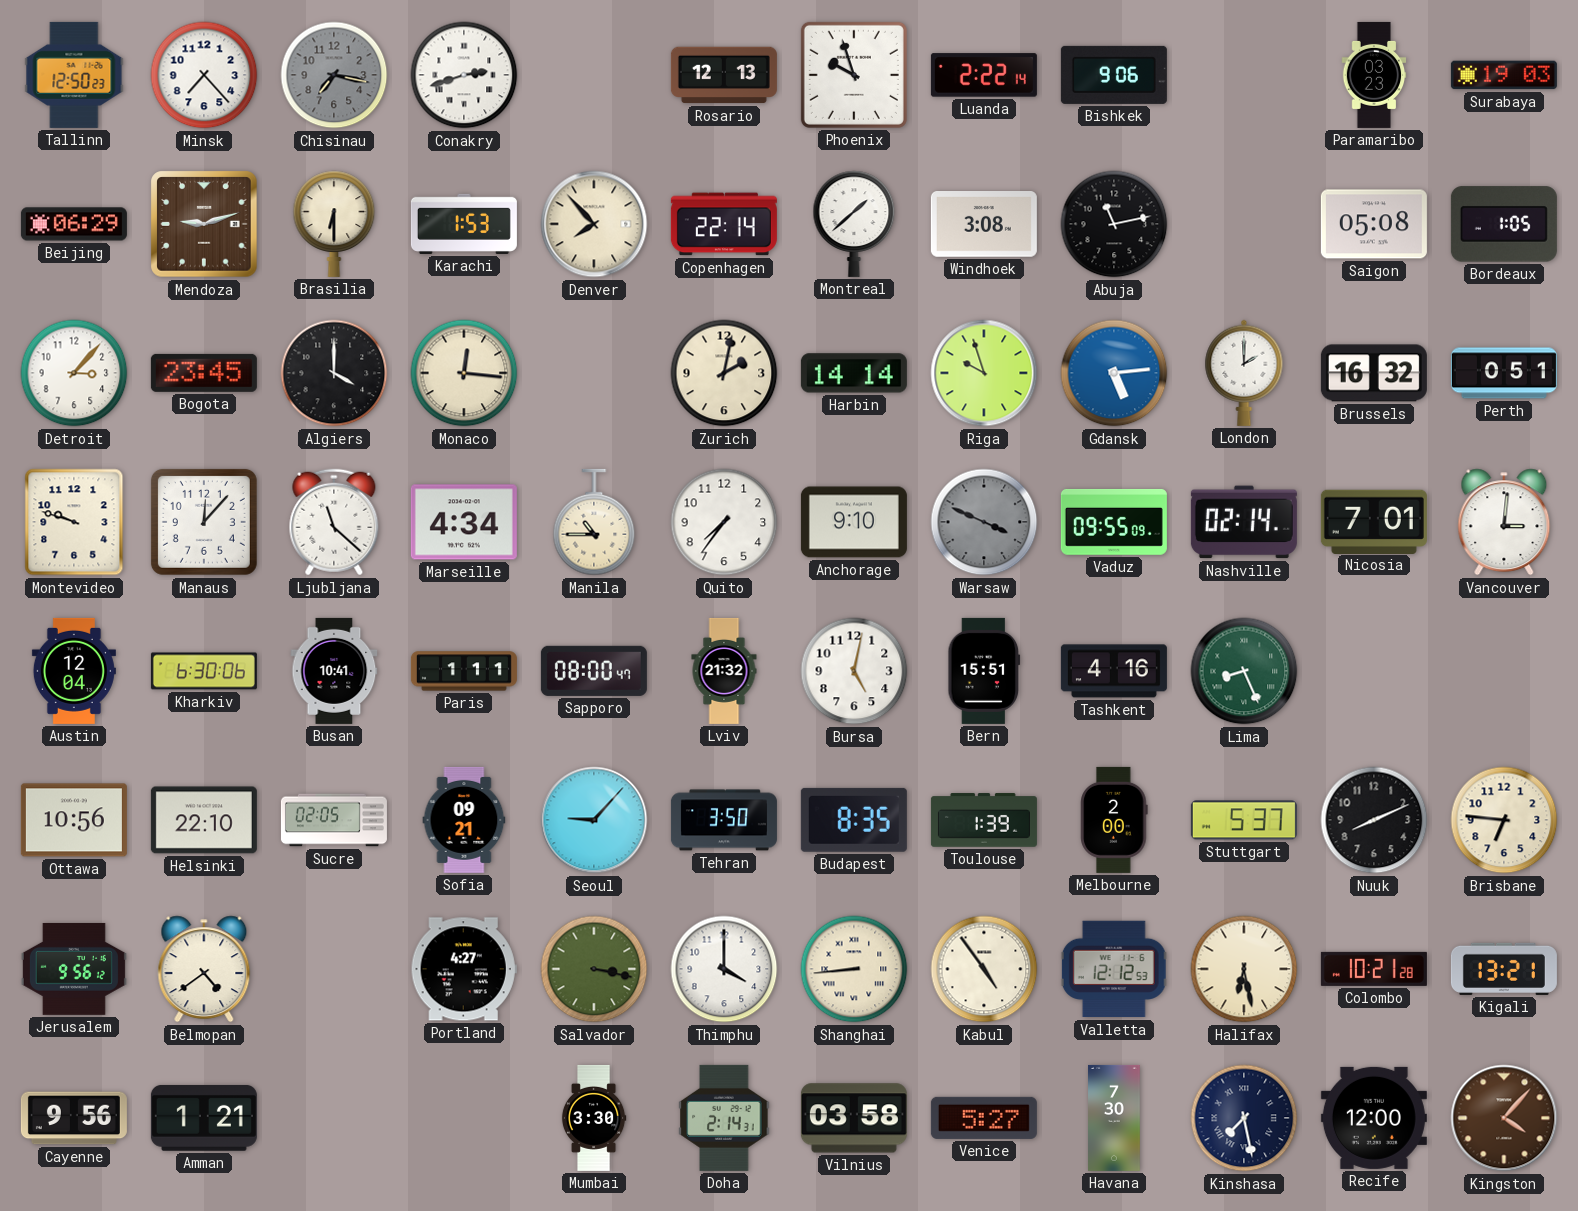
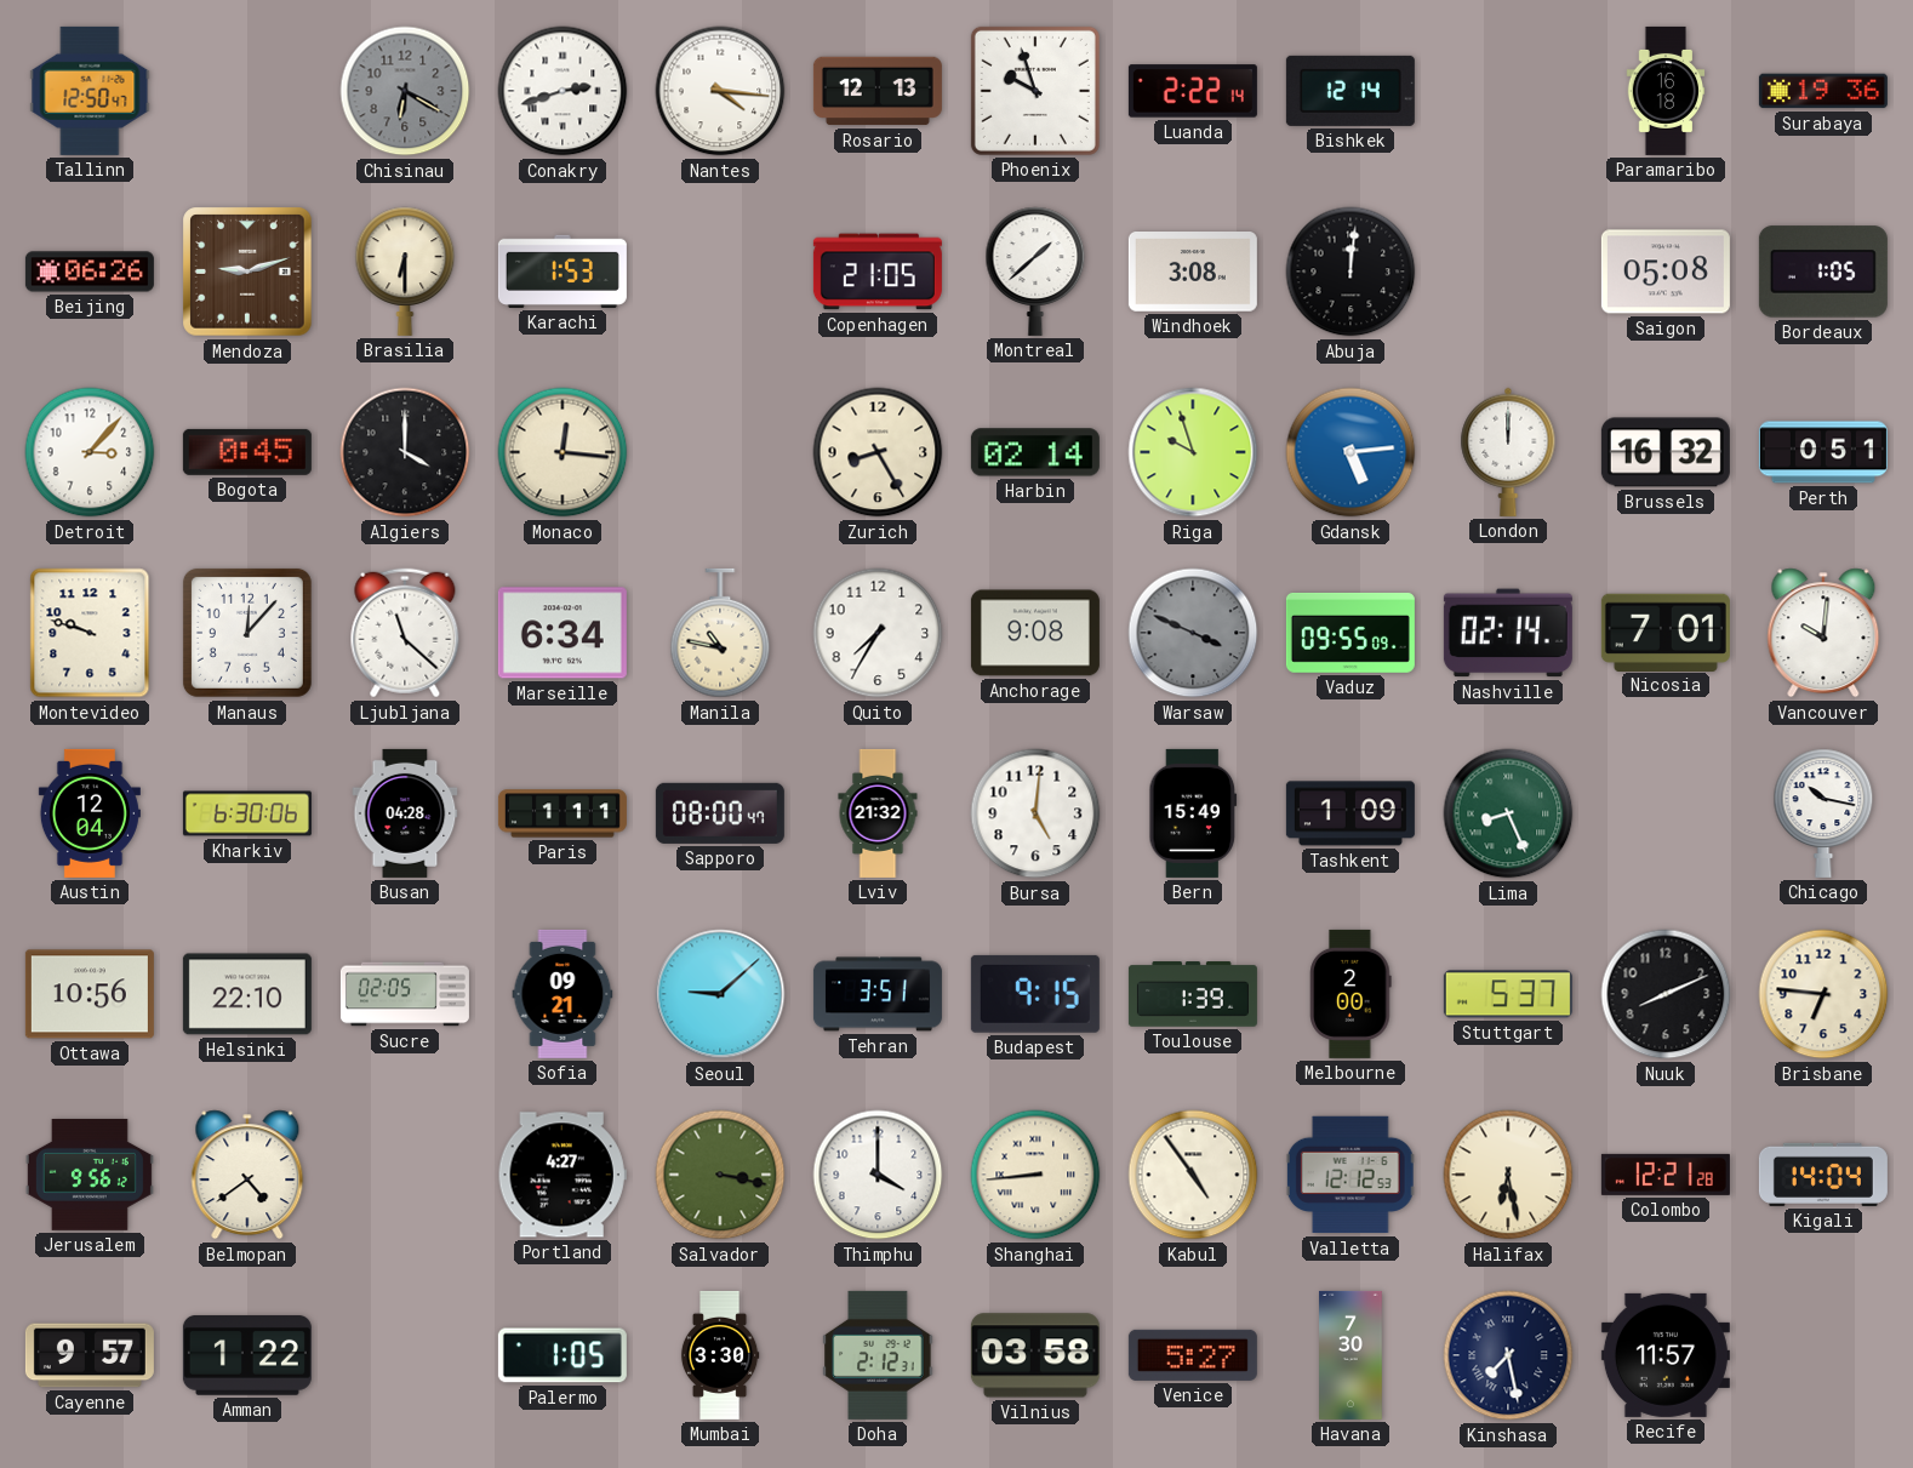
Tallinn: 12:50:23 -> 12:50:47 (90, 91)
Minsk: 7:23 -> none (204, 75)
Chisinau: 7:17 -> 6:20 (405, 91)
Nantes: none -> 4:16 (720, 91)
Bishkek: 9:06 -> 12:14 (1350, 91)
Paramaribo: 03:23 -> 16:18 (1666, 91)
Surabaya: 19:03 -> 19:36 (1823, 91)
Beijing: 06:29 -> 06:26 (90, 272)
Denver: 7:53 -> none (594, 224)
Copenhagen: 22:14 -> 21:05 (878, 272)
Abuja: 11:13 -> 12:01 (1350, 272)
Bogota: 23:45 -> 0:45 (247, 452)
Zurich: 2:02 -> 8:25 (878, 452)
Harbin: 14:14 -> 02:14 (1035, 452)
London: 2:00 -> 12:00 (1508, 452)
Marseille: 4:34 -> 6:34 (563, 633)
Manila: 10:45 -> 10:47 (720, 633)
Quito: 7:36 -> 7:35 (878, 633)
Anchorage: 9:10 -> 9:08 (1035, 633)
Vancouver: 3:01 -> 10:01 (1823, 633)
Busan: 10:41 -> 04:28 (405, 813)
Bursa: 5:02 -> 5:01 (1035, 813)
Bern: 15:51 -> 15:49 (1193, 813)
Tashkent: 4:16 -> 1:09 (1350, 813)
Chicago: none -> 10:17 (1823, 813)
Seoul: 9:07 -> 9:08 (720, 994)
Tehran: 3:50 -> 3:51 (878, 994)
Budapest: 8:35 -> 9:15 (1035, 994)
Colombo: 10:21 -> 12:21 (1666, 1175)
Kigali: 13:21 -> 14:04 (1823, 1175)
Cayenne: 9:56 -> 9:57 (90, 1355)
Amman: 1:21 -> 1:22 (247, 1355)
Palermo: none -> 1:05 (563, 1355)
Doha: 2:14 -> 2:12 (878, 1355)
Recife: 12:00 -> 11:57 (1666, 1355)
Kingston: 4:07 -> none (1504, 1118)
